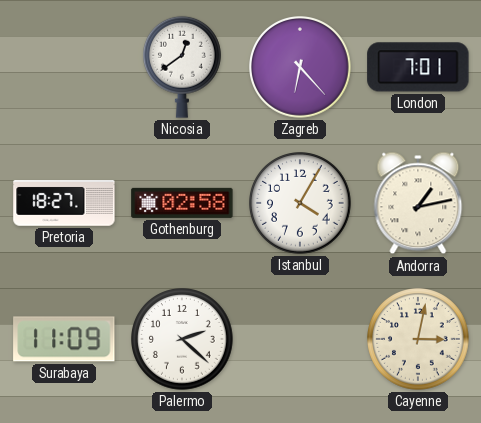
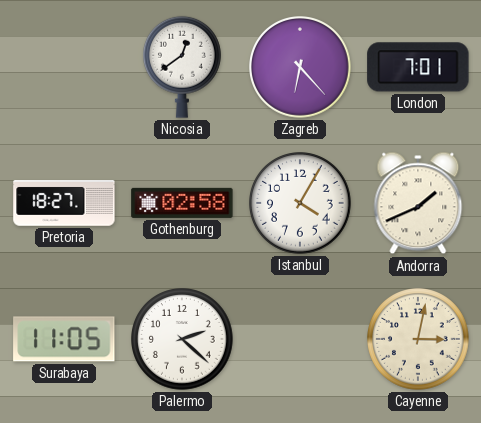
Andorra: 1:13 -> 1:41 (418, 203)
Surabaya: 11:09 -> 11:05 (64, 339)
